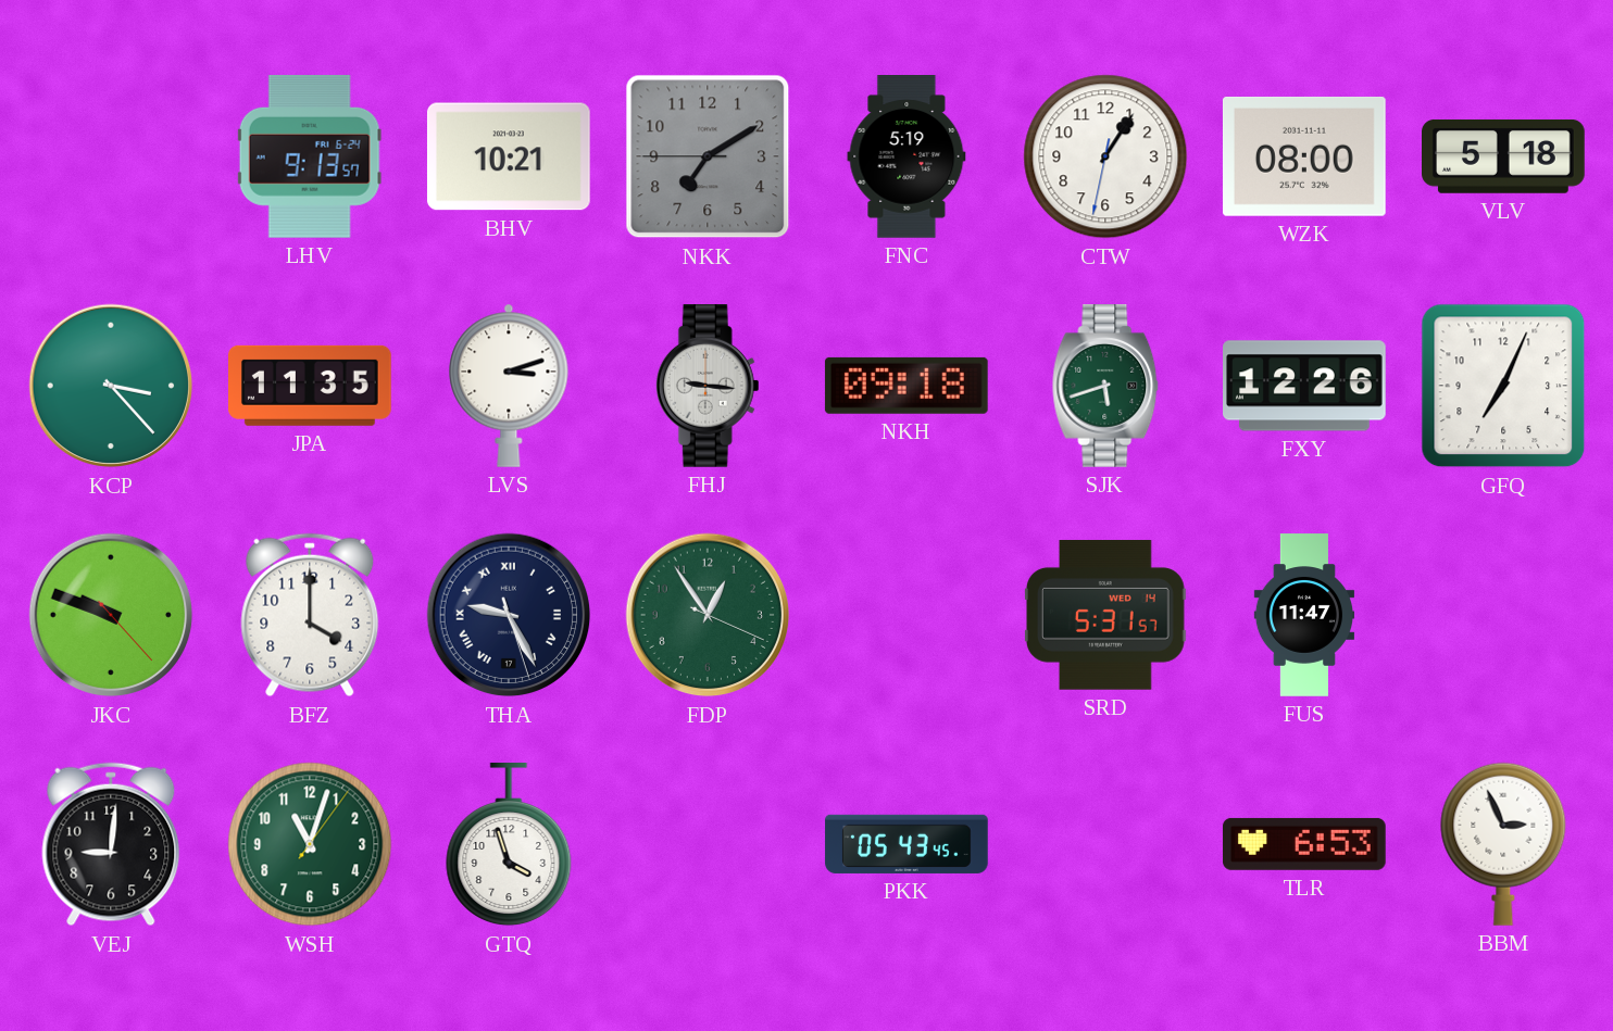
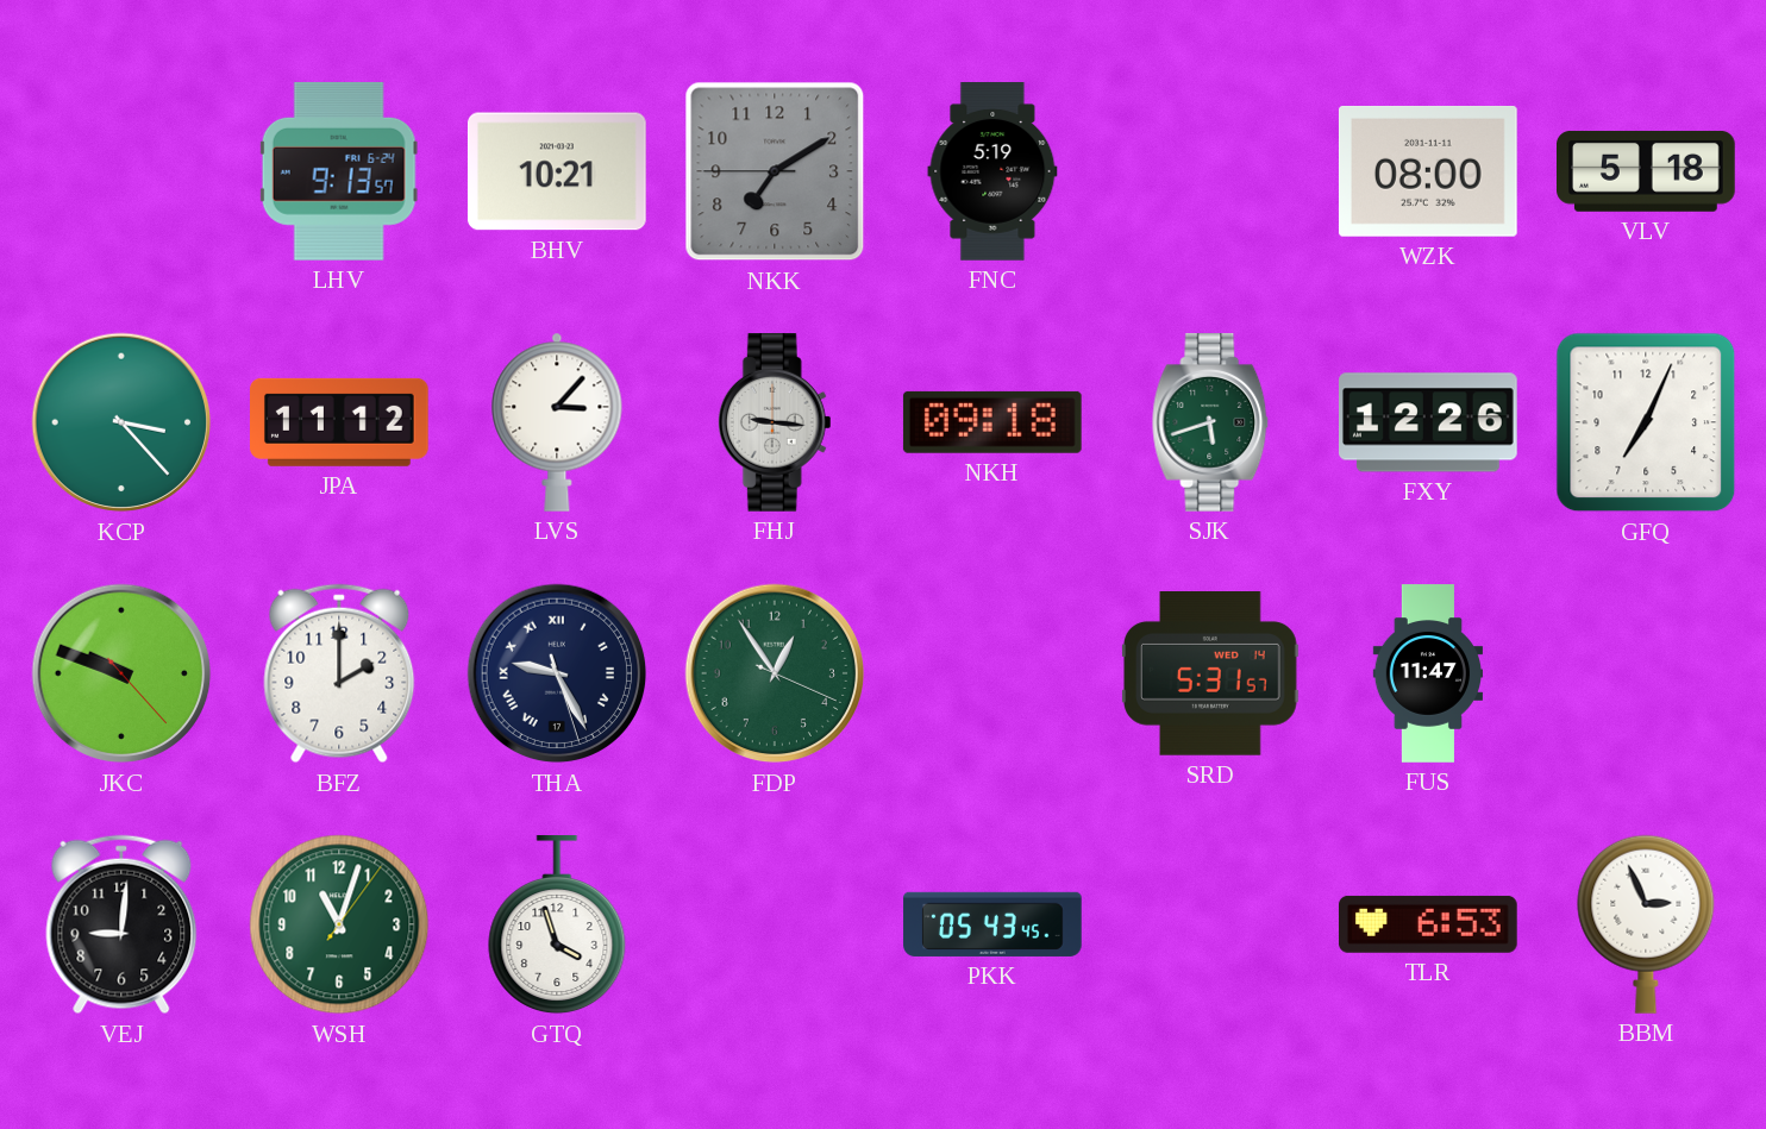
CTW: 1:05 -> none (1105, 156)
JPA: 11:35 -> 11:12 (340, 422)
LVS: 3:12 -> 3:07 (557, 422)
BFZ: 4:00 -> 2:00 (339, 673)
